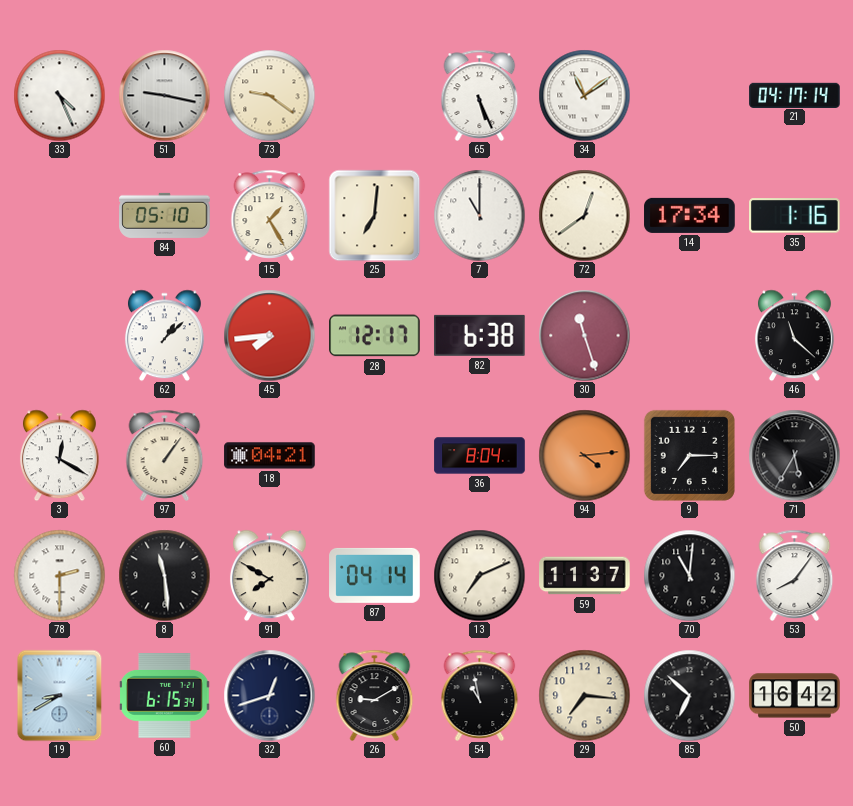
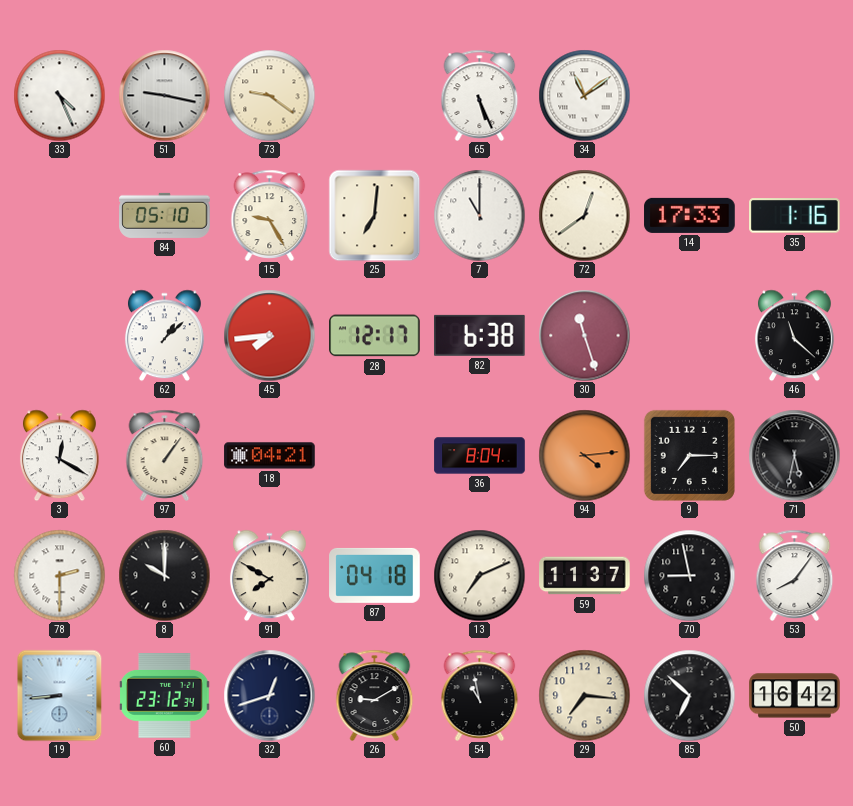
21: 04:17 -> none (795, 95)
15: 1:25 -> 9:25 (270, 215)
14: 17:34 -> 17:33 (690, 215)
71: 5:35 -> 5:32 (794, 455)
8: 11:29 -> 10:00 (164, 575)
87: 04:14 -> 04:18 (375, 575)
70: 11:01 -> 8:58 (689, 575)
19: 8:40 -> 8:44 (60, 695)
60: 6:15 -> 23:12 (164, 696)
